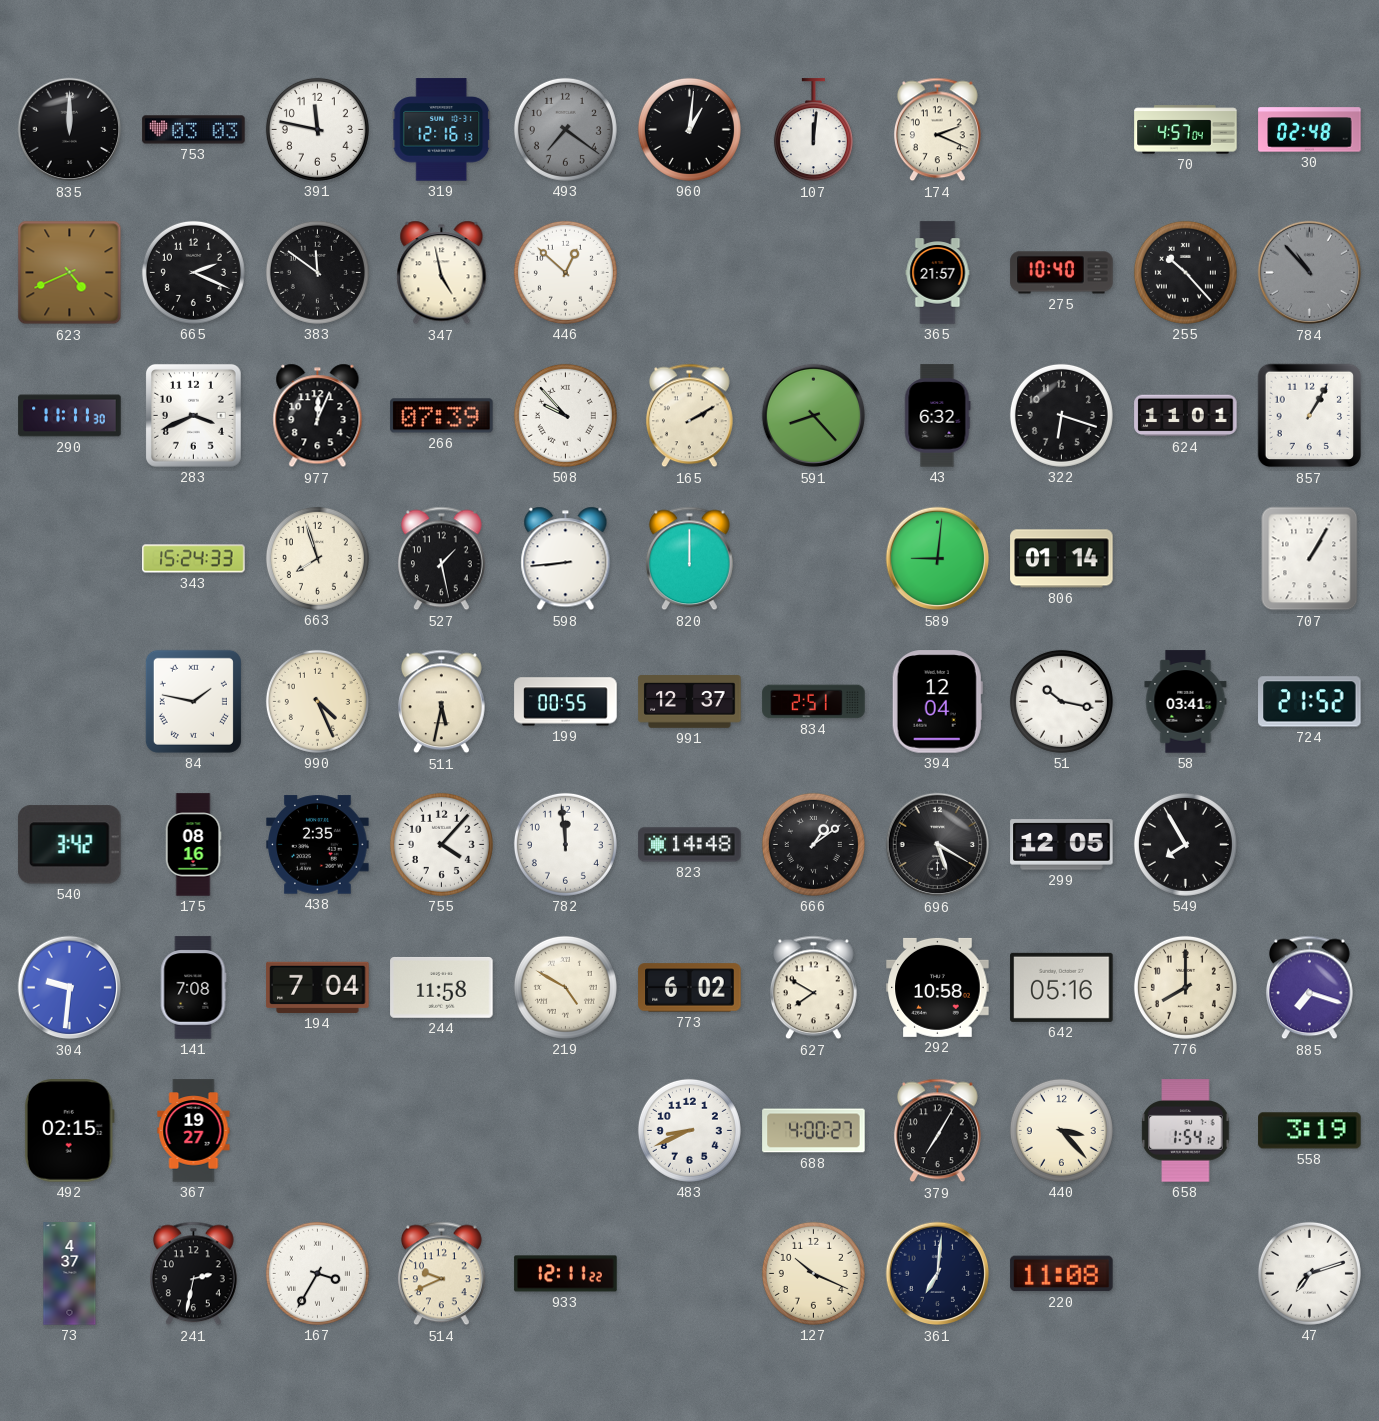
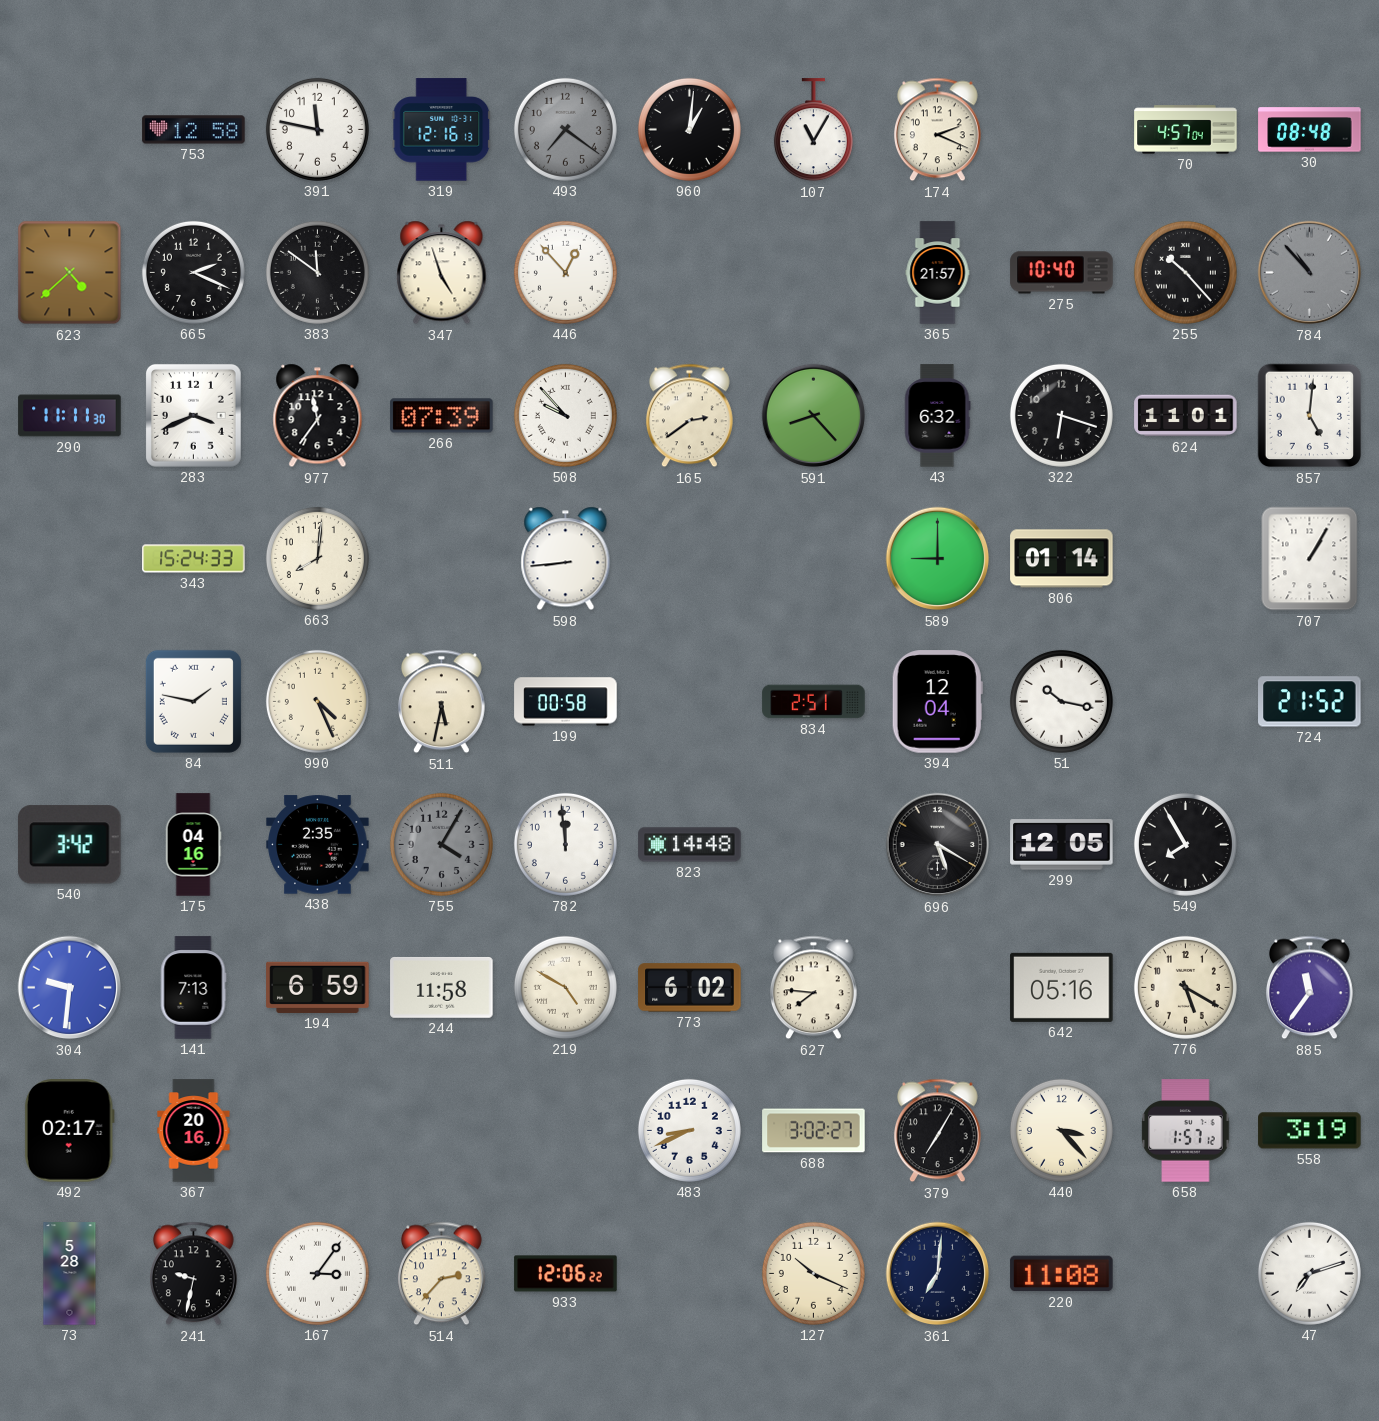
835: 12:00 -> none (70, 130)
753: 03:03 -> 12:58 (194, 130)
107: 12:01 -> 11:05 (813, 130)
30: 02:48 -> 08:48 (1310, 130)
623: 4:41 -> 4:38 (70, 273)
347: 4:58 -> 4:57 (442, 273)
446: 12:52 -> 12:53 (565, 272)
977: 12:04 -> 11:36 (318, 416)
165: 2:10 -> 2:39 (689, 416)
857: 1:05 -> 5:01 (1310, 416)
663: 7:57 -> 8:01 (317, 558)
527: 1:28 -> none (441, 559)
820: 12:00 -> none (689, 559)
589: 9:01 -> 9:00 (938, 559)
199: 00:55 -> 00:58 (566, 702)
991: 12:37 -> none (690, 702)
58: 03:41 -> none (1186, 702)
175: 08:16 -> 04:16 (193, 845)
755: 4:07 -> 4:05 (441, 844)
755 dial: white -> grey (441, 844)
666: 1:09 -> none (813, 844)
141: 7:08 -> 7:13 (193, 988)
194: 7:04 -> 6:59 (318, 987)
627: 7:50 -> 7:46 (813, 988)
292: 10:58 -> none (938, 987)
776: 8:00 -> 5:20 (1185, 987)
885: 7:18 -> 11:36 (1309, 988)
492: 02:15 -> 02:17 (69, 1131)
367: 19:27 -> 20:16 (194, 1131)
688: 4:00 -> 3:02 (814, 1131)
658: 1:54 -> 1:57 (1186, 1131)
73: 4:37 -> 5:28 (70, 1274)
241: 2:32 -> 9:32 (193, 1274)
167: 3:35 -> 3:06 (317, 1273)
514: 9:41 -> 2:37 (441, 1274)
933: 12:11 -> 12:06 (566, 1274)
